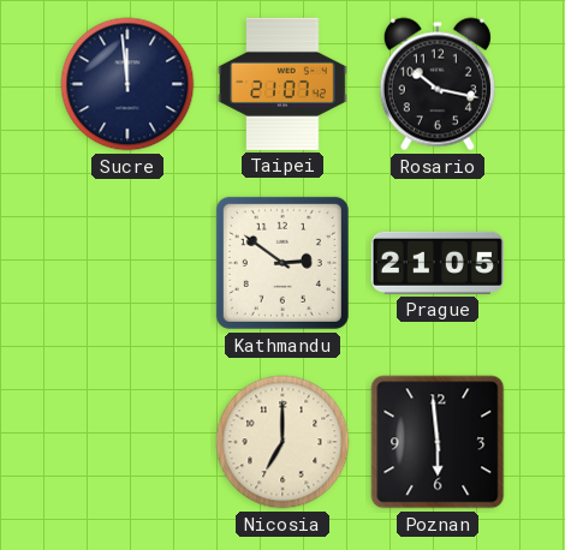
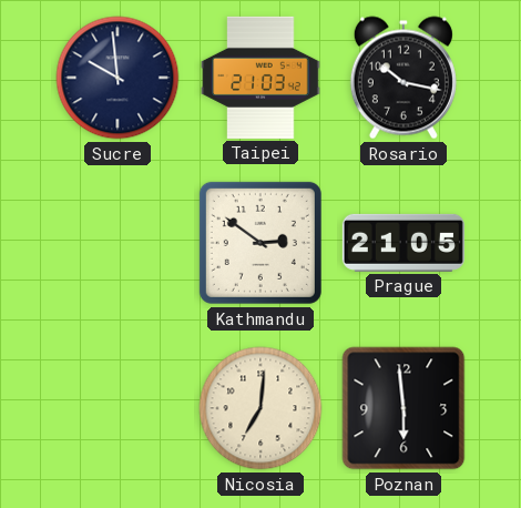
Sucre: 11:59 -> 9:59 (118, 78)
Taipei: 21:07 -> 21:03 (260, 78)
Nicosia: 7:00 -> 7:01 (260, 408)
